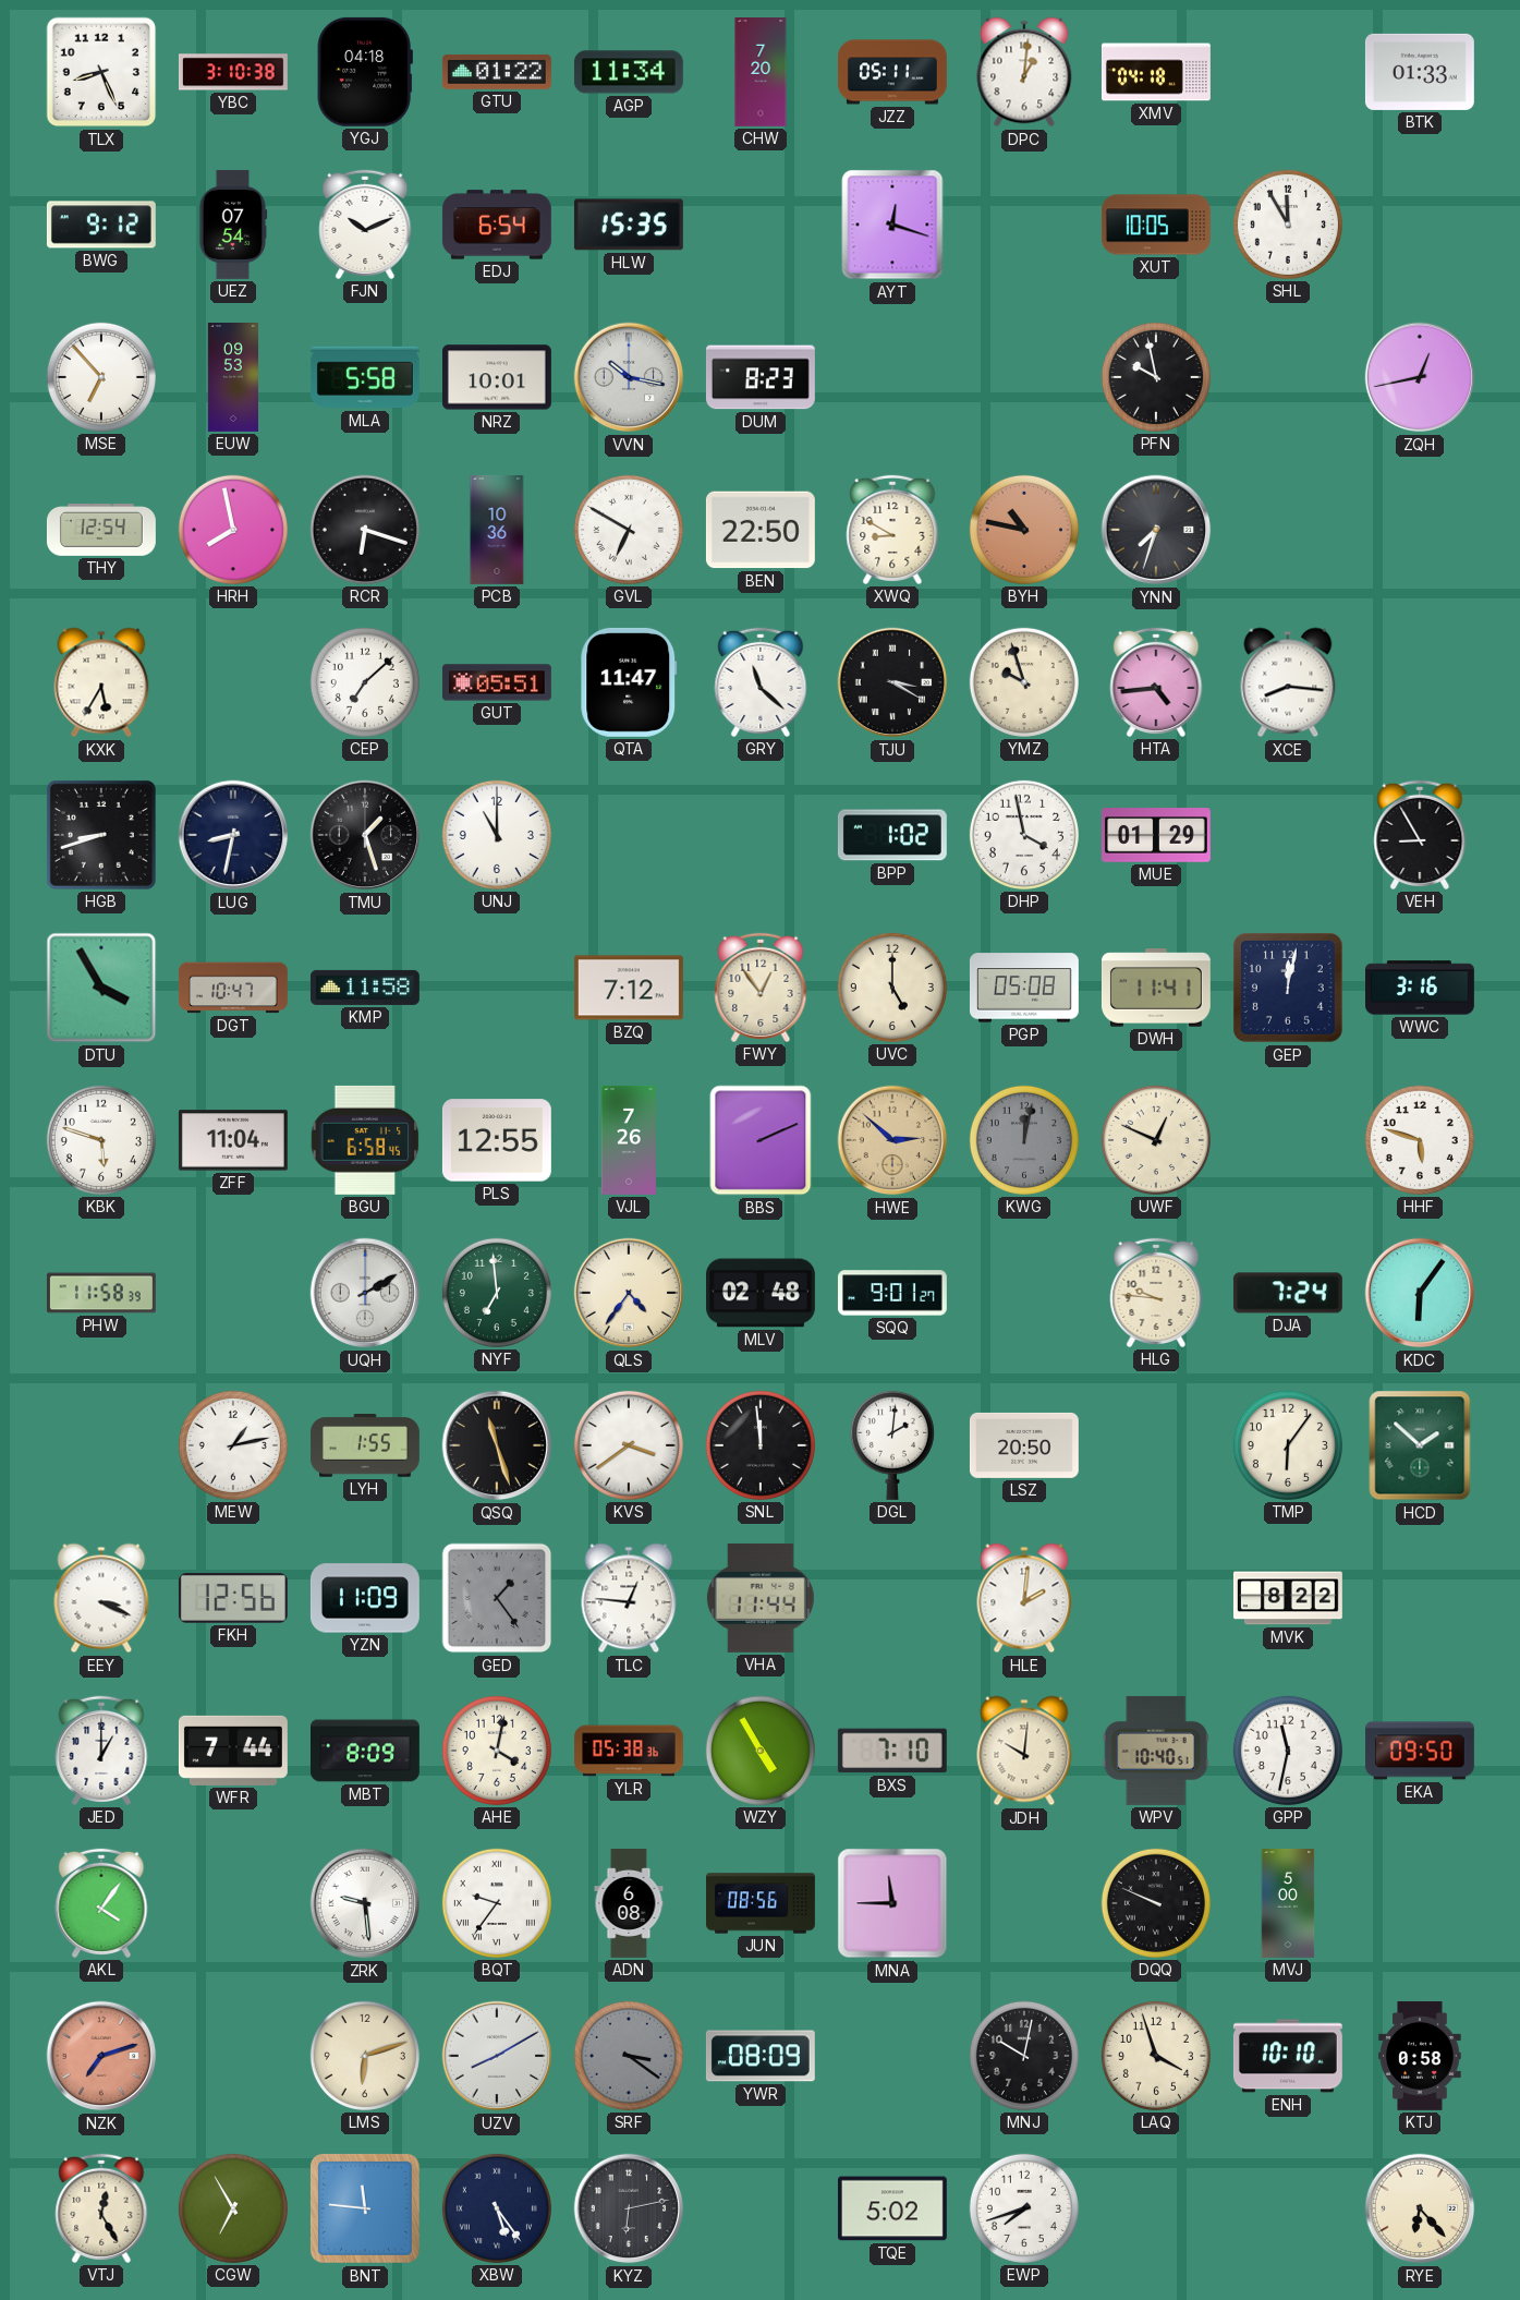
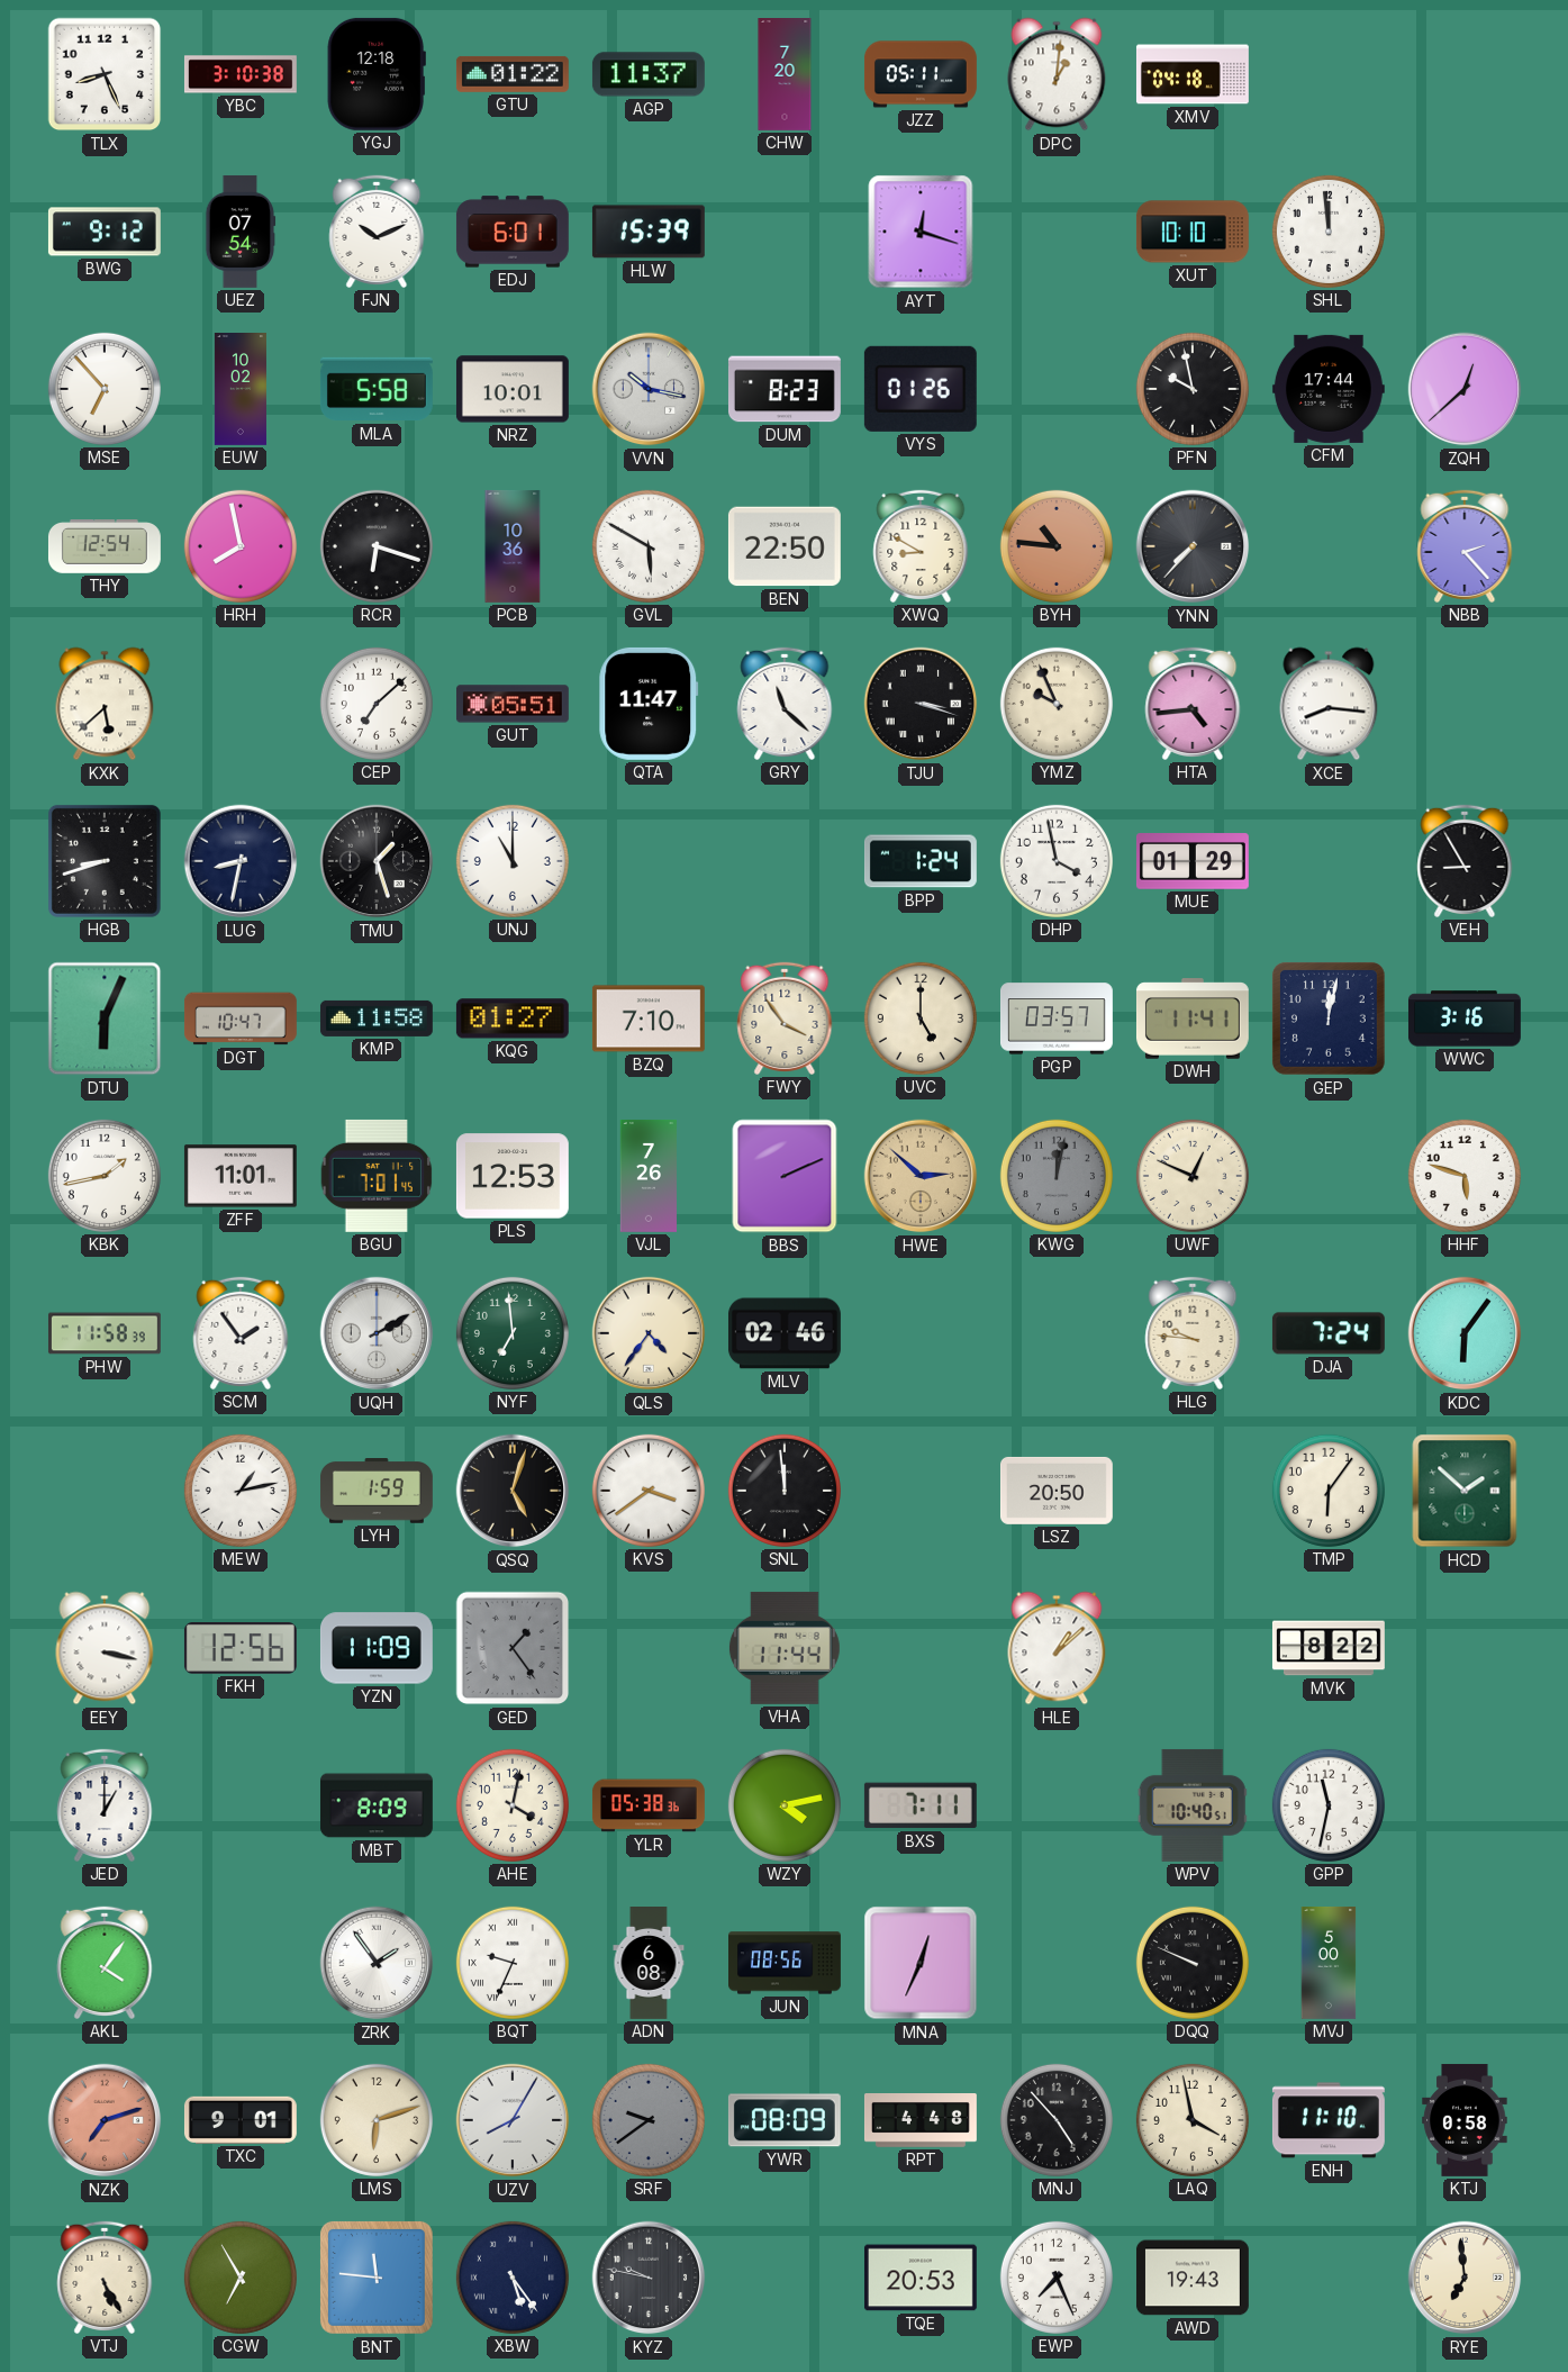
YGJ: 04:18 -> 12:18 (377, 74)
AGP: 11:34 -> 11:37 (649, 74)
BTK: 01:33 -> none (1420, 72)
EDJ: 6:54 -> 6:01 (513, 232)
HLW: 15:35 -> 15:39 (649, 232)
XUT: 10:05 -> 10:10 (1193, 232)
SHL: 11:55 -> 11:59 (1329, 232)
EUW: 09:53 -> 10:02 (241, 390)
VYS: none -> 01:26 (921, 389)
CFM: none -> 17:44 (1329, 389)
ZQH: 12:43 -> 12:38 (1465, 389)
GVL: 6:50 -> 5:50 (649, 546)
BYH: 10:47 -> 10:46 (1057, 546)
YNN: 7:33 -> 7:37 (1193, 546)
NBB: none -> 2:23 (1465, 546)
KXK: 5:35 -> 5:38 (105, 704)
TJU: 3:20 -> 3:18 (921, 704)
YMZ: 9:57 -> 9:56 (1057, 704)
BPP: 1:02 -> 1:24 (921, 861)
DTU: 3:55 -> 6:04 (105, 1018)
KQG: none -> 01:27 (513, 1018)
BZQ: 7:12 -> 7:10 (649, 1018)
FWY: 12:54 -> 3:54 (785, 1018)
PGP: 05:08 -> 03:57 (1057, 1018)
KBK: 5:48 -> 1:43 (105, 1176)
ZFF: 11:04 -> 11:01 (241, 1176)
BGU: 6:58 -> 7:01 (377, 1176)
PLS: 12:55 -> 12:53 (513, 1176)
SCM: none -> 1:54 (241, 1333)
MLV: 02:48 -> 02:46 (785, 1333)
SQQ: 9:01 -> none (892, 1293)
LYH: 1:55 -> 1:59 (377, 1491)
QSQ: 11:27 -> 5:03 (513, 1491)
DGL: 2:01 -> none (892, 1445)
EEY: 3:19 -> 3:17 (105, 1648)
TLC: 12:46 -> none (629, 1598)
HLE: 2:01 -> 1:08 (1057, 1648)
WFR: 7:44 -> none (233, 1751)
WZY: 4:55 -> 4:13 (785, 1805)
BXS: 7:10 -> 7:11 (921, 1805)
JDH: 10:01 -> none (1024, 1751)
EKA: 09:50 -> none (1420, 1751)
ZRK: 9:29 -> 1:54 (377, 1963)
BQT: 9:36 -> 9:34 (513, 1963)
MNA: 11:45 -> 12:34 (921, 1963)
TXC: none -> 9:01 (241, 2120)
UZV: 8:10 -> 8:05 (513, 2120)
SRF: 3:21 -> 9:39 (649, 2120)
RPT: none -> 4:48 (921, 2121)
MNJ: 10:02 -> 4:53 (1057, 2120)
LAQ: 3:57 -> 3:58 (1193, 2120)
ENH: 10:10 -> 11:10 (1329, 2120)
VTJ: 12:25 -> 5:25 (105, 2278)
KYZ: 6:13 -> 9:47 (649, 2278)
TQE: 5:02 -> 20:53 (921, 2278)
EWP: 7:42 -> 7:26 (1057, 2278)
AWD: none -> 19:43 (1193, 2278)
RYE: 6:23 -> 6:59 (1465, 2278)
